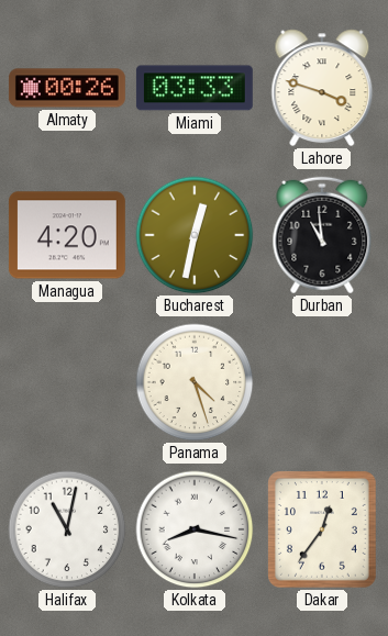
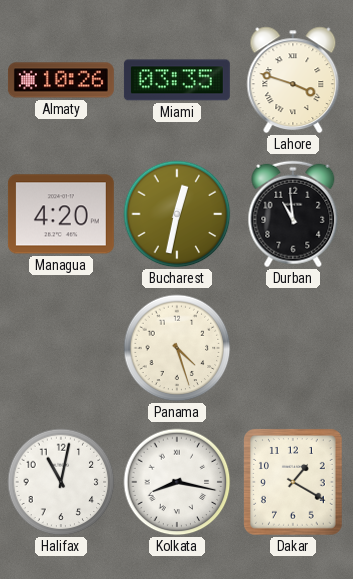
Almaty: 00:26 -> 10:26 (61, 80)
Miami: 03:33 -> 03:35 (177, 80)
Dakar: 12:36 -> 1:20 (294, 483)
